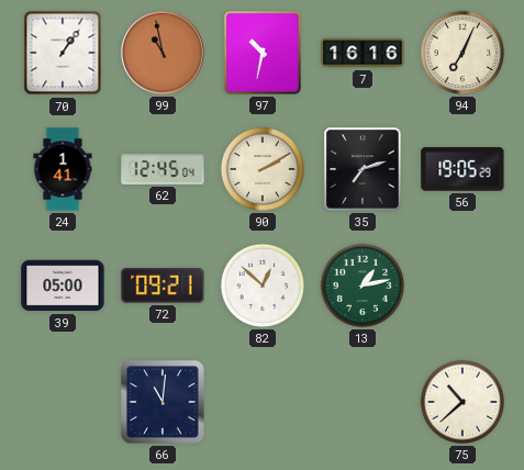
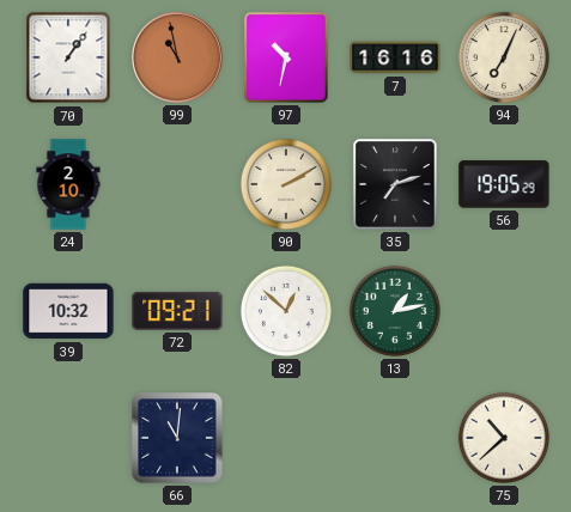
24: 1:41 -> 2:10 (68, 184)
62: 12:45 -> none (163, 169)
39: 05:00 -> 10:32 (68, 311)
